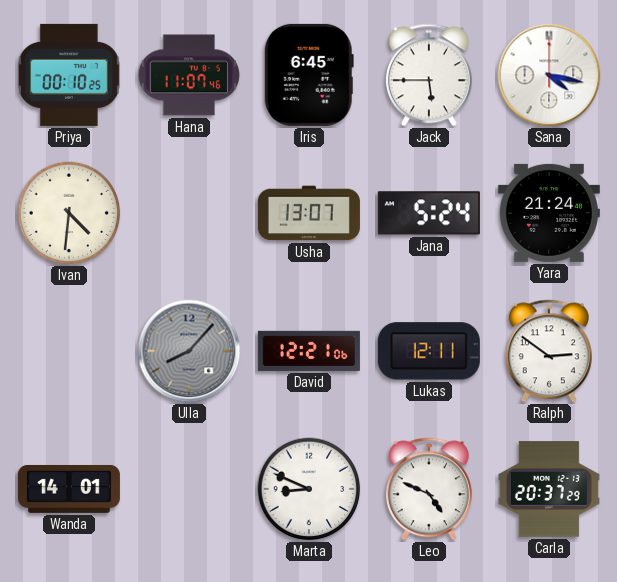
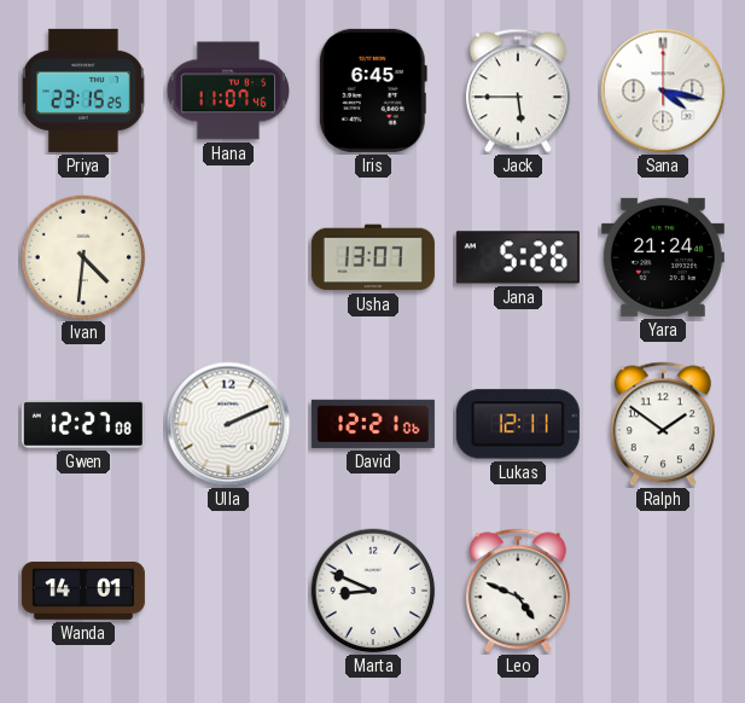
Priya: 00:10 -> 23:15 (83, 91)
Jana: 5:24 -> 5:26 (518, 257)
Gwen: none -> 12:27 (83, 424)
Ulla: 8:07 -> 2:11 (228, 424)
Ulla dial: grey -> white (228, 424)
Ralph: 2:51 -> 1:51 (663, 424)
Carla: 20:37 -> none (549, 489)
